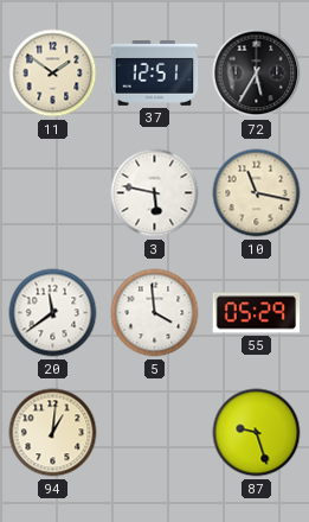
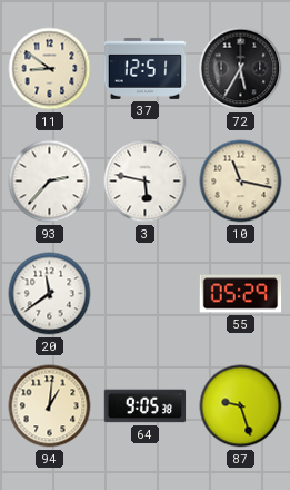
11: 1:51 -> 8:51 (50, 69)
93: none -> 2:37 (50, 182)
5: 3:59 -> none (155, 313)
64: none -> 9:05 (146, 406)
